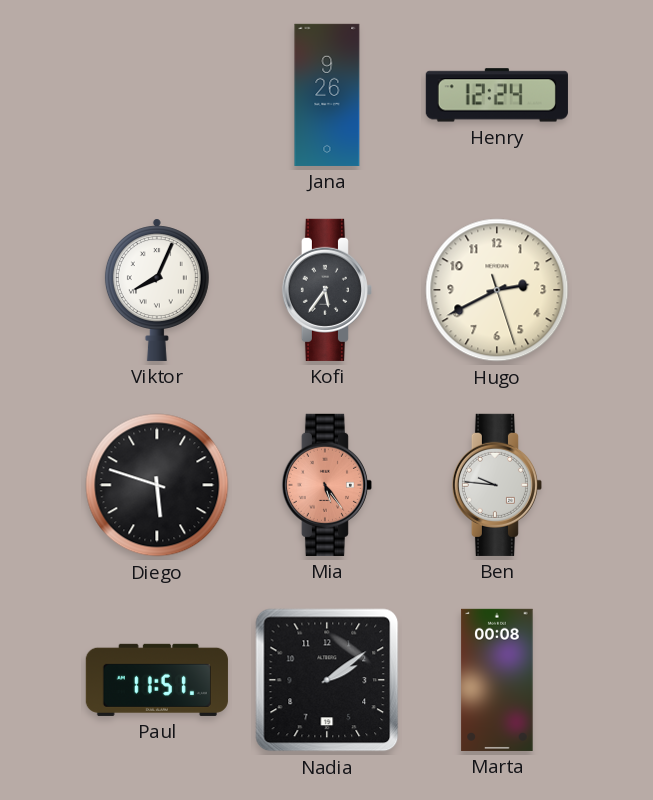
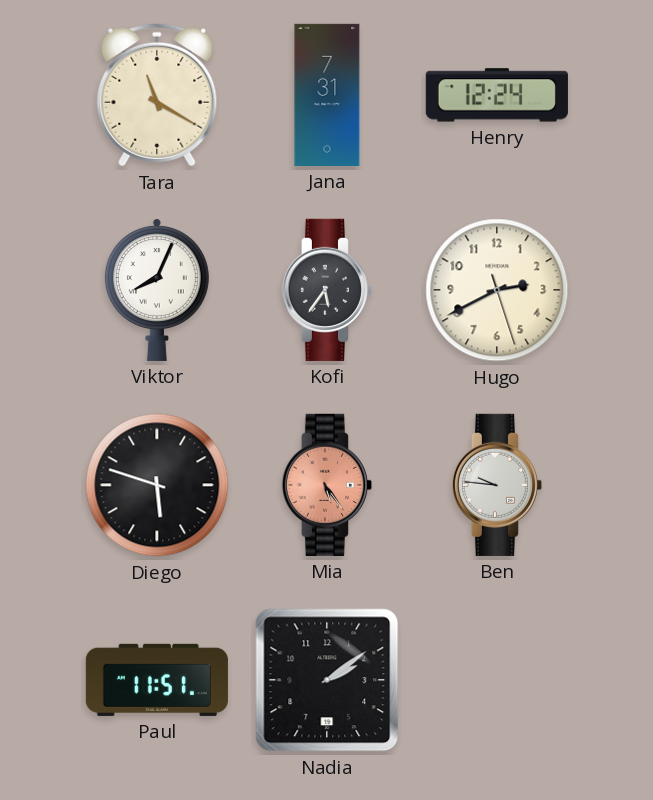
Tara: none -> 11:20 (157, 95)
Jana: 9:26 -> 7:31 (327, 95)
Marta: 00:08 -> none (497, 680)
